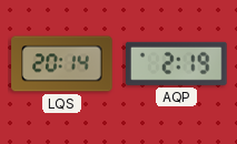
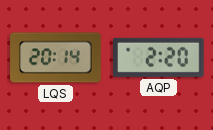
AQP: 2:19 -> 2:20 (159, 57)
